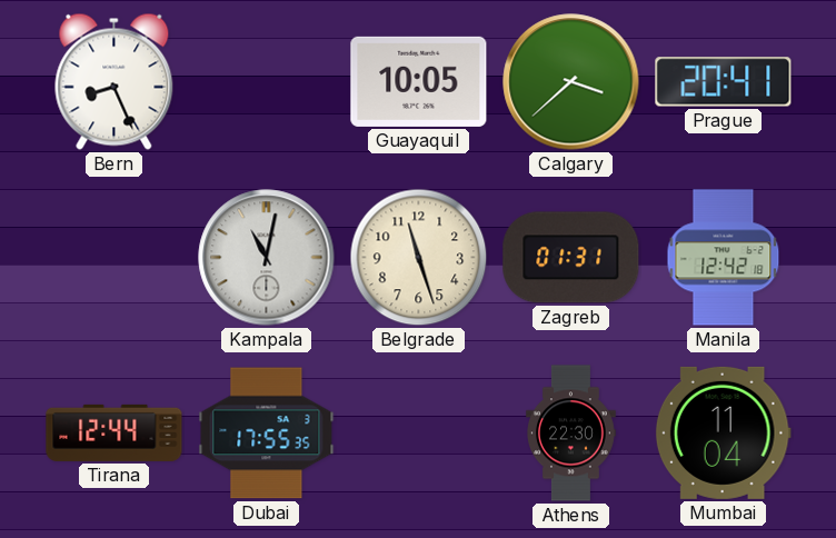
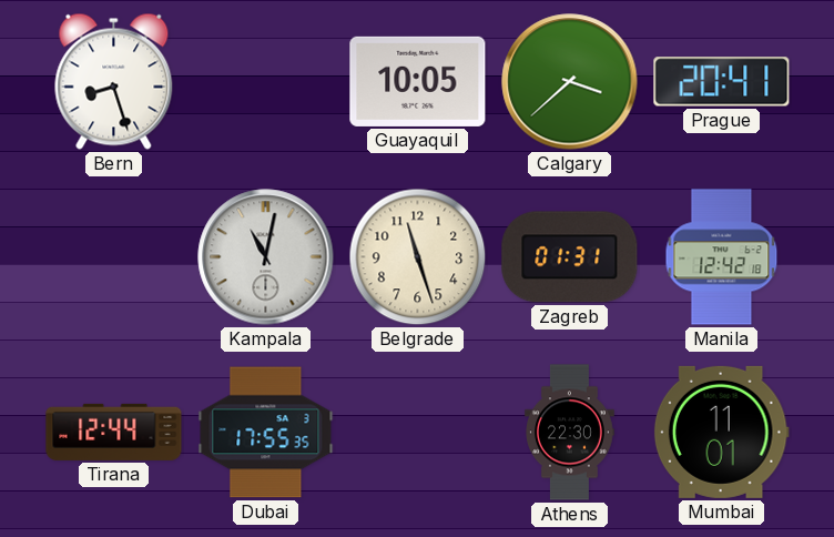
Bern: 8:26 -> 8:27 (114, 81)
Mumbai: 11:04 -> 11:01 (721, 432)
